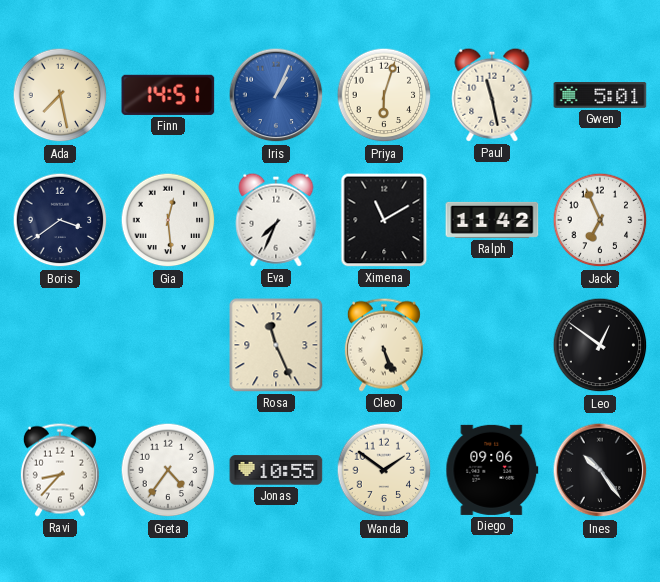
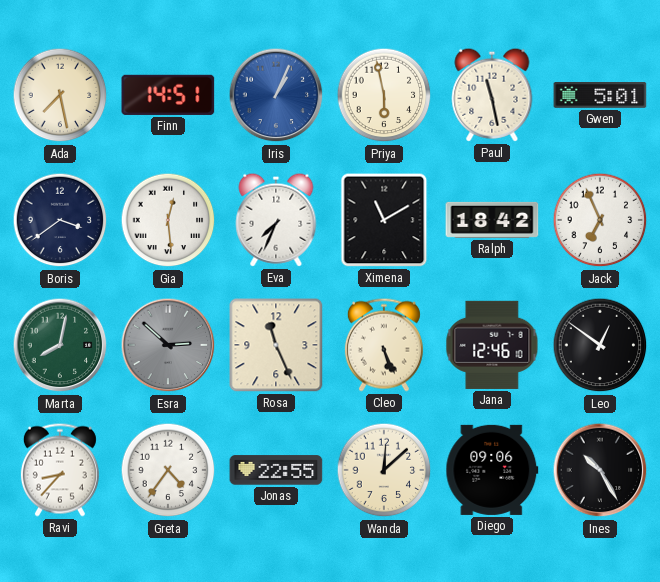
Priya: 6:03 -> 5:58 (384, 95)
Ralph: 11:42 -> 18:42 (492, 220)
Marta: none -> 8:02 (60, 345)
Esra: none -> 2:52 (168, 345)
Jana: none -> 12:46 (492, 345)
Jonas: 10:55 -> 22:55 (276, 470)
Wanda: 1:51 -> 12:08 (384, 470)
Ines: 10:24 -> 10:25 (600, 470)
